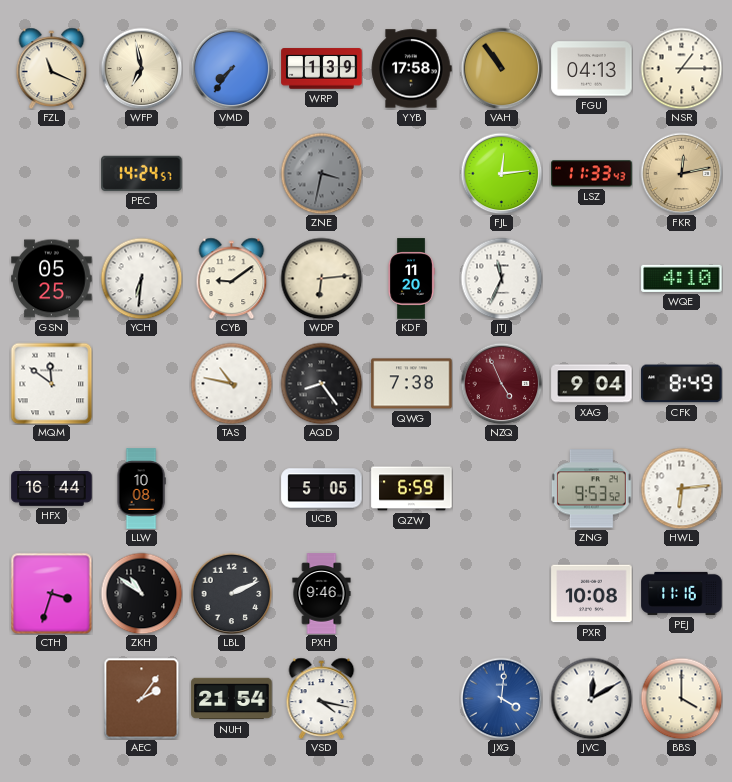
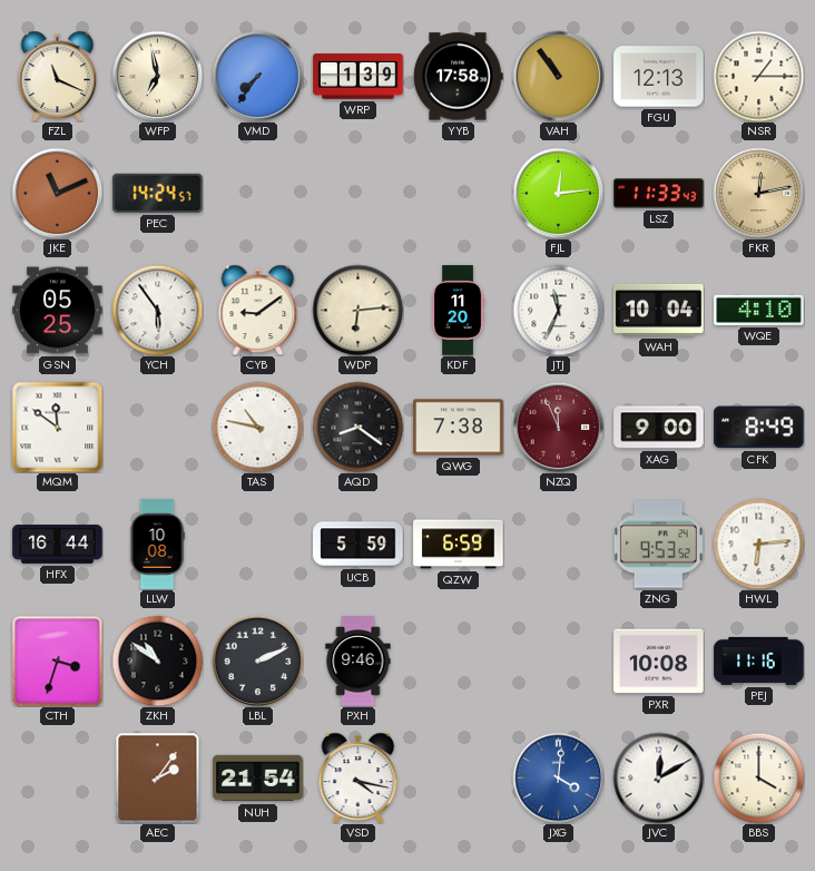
FGU: 04:13 -> 12:13 (659, 77)
JKE: none -> 11:11 (57, 193)
ZNE: 3:32 -> none (321, 173)
YCH: 6:31 -> 5:54 (157, 310)
WAH: none -> 10:04 (659, 310)
AQD: 8:24 -> 8:21 (357, 427)
NZQ: 4:56 -> 11:56 (558, 427)
XAG: 9:04 -> 9:00 (659, 428)
UCB: 5:05 -> 5:59 (359, 545)
